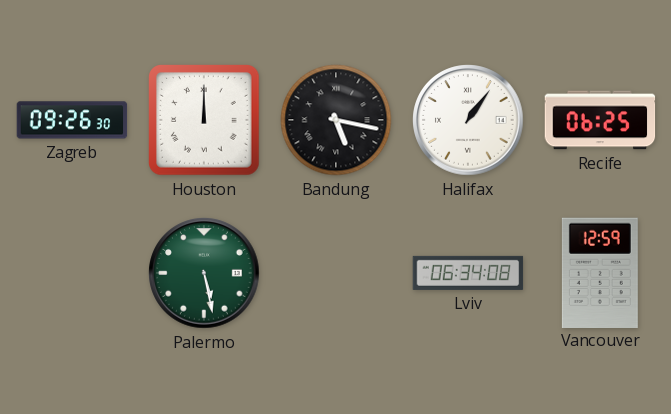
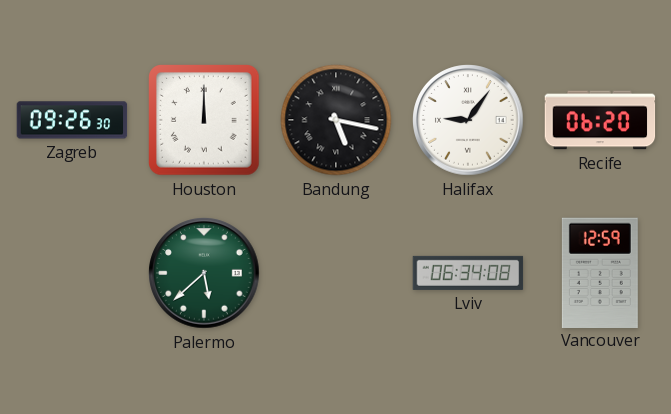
Halifax: 1:06 -> 9:06 (468, 120)
Recife: 06:25 -> 06:20 (600, 120)
Palermo: 5:28 -> 5:38 (204, 273)
